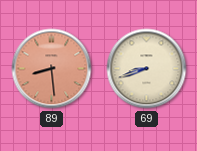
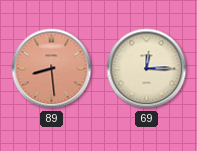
69: 8:42 -> 12:15 (147, 69)
